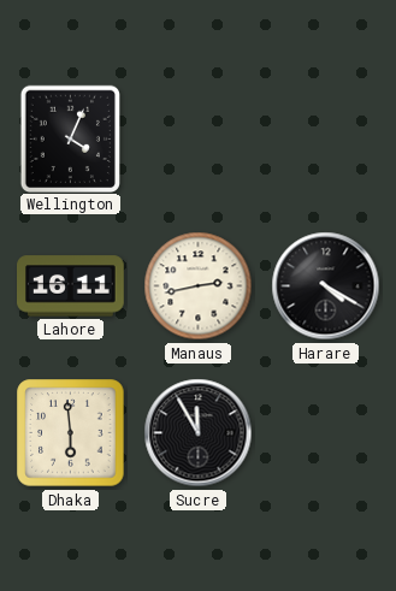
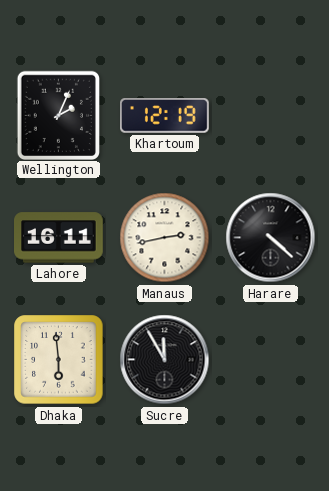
Wellington: 4:04 -> 2:04 (58, 115)
Khartoum: none -> 12:19 (165, 116)
Harare: 4:20 -> 4:22 (271, 238)
